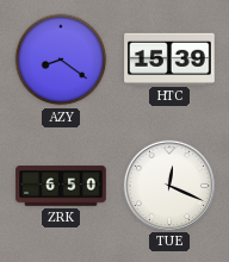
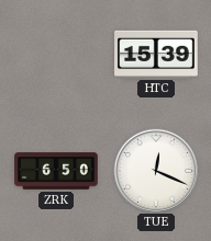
AZY: 8:21 -> none (61, 60)
